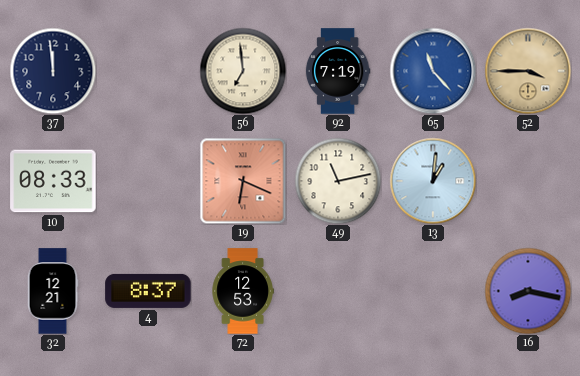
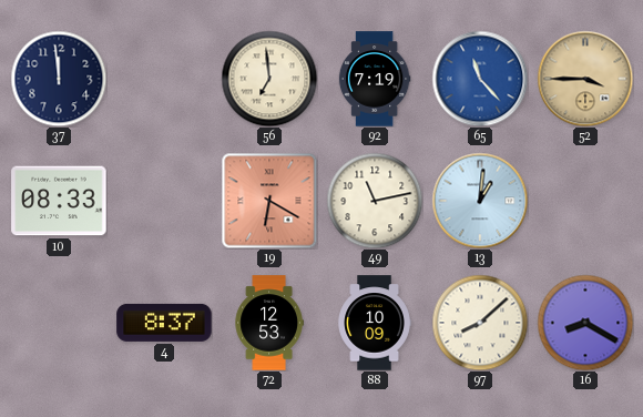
19: 6:19 -> 6:20 (269, 201)
32: 12:21 -> none (53, 291)
88: none -> 10:09 (375, 323)
97: none -> 8:08 (480, 323)
16: 8:17 -> 8:20 (585, 323)
